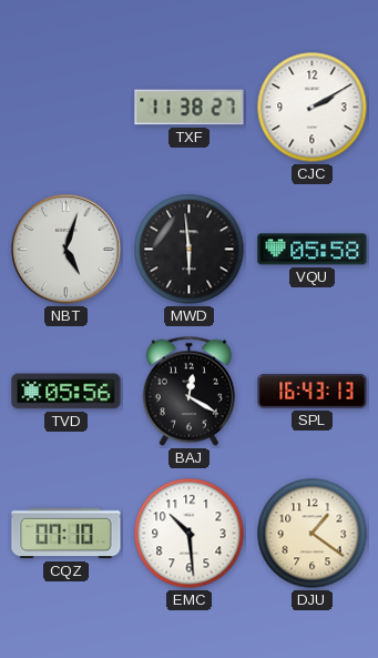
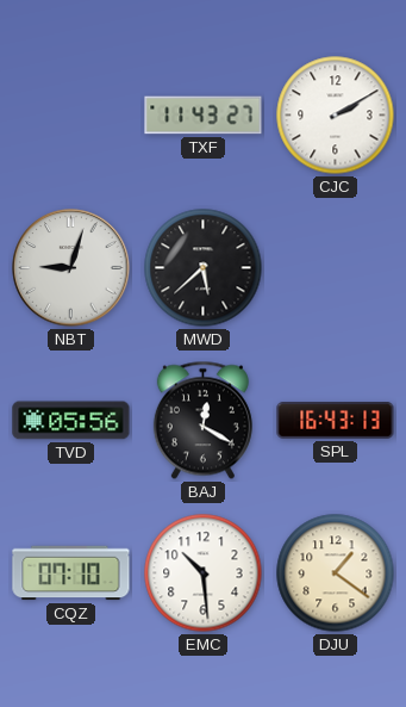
TXF: 11:38 -> 11:43 (204, 116)
NBT: 5:03 -> 9:03 (71, 268)
MWD: 5:59 -> 5:38 (204, 268)
VQU: 05:58 -> none (313, 250)
